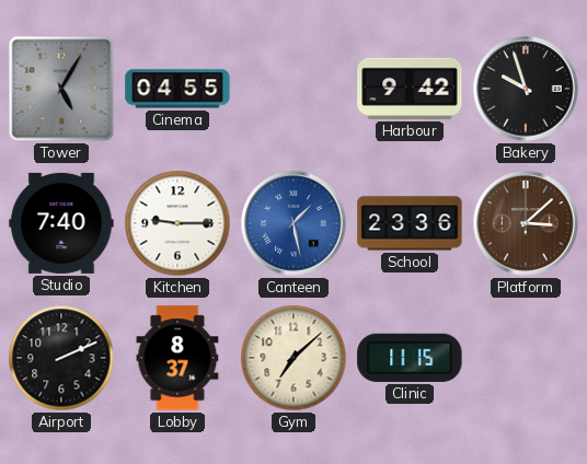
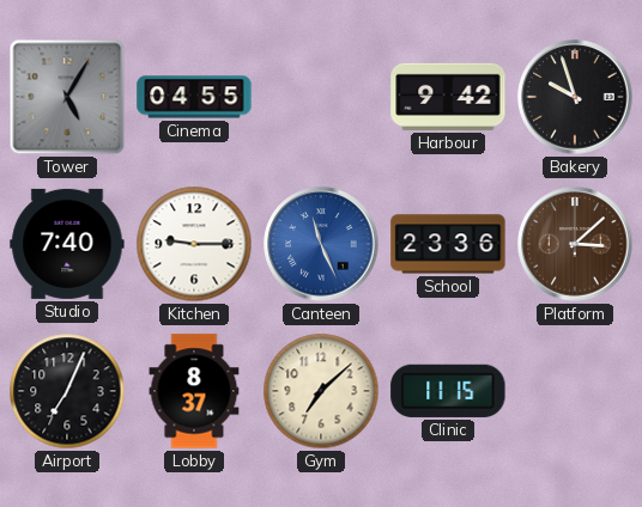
Canteen: 1:28 -> 11:26 (321, 244)
Airport: 2:11 -> 7:04 (67, 391)
